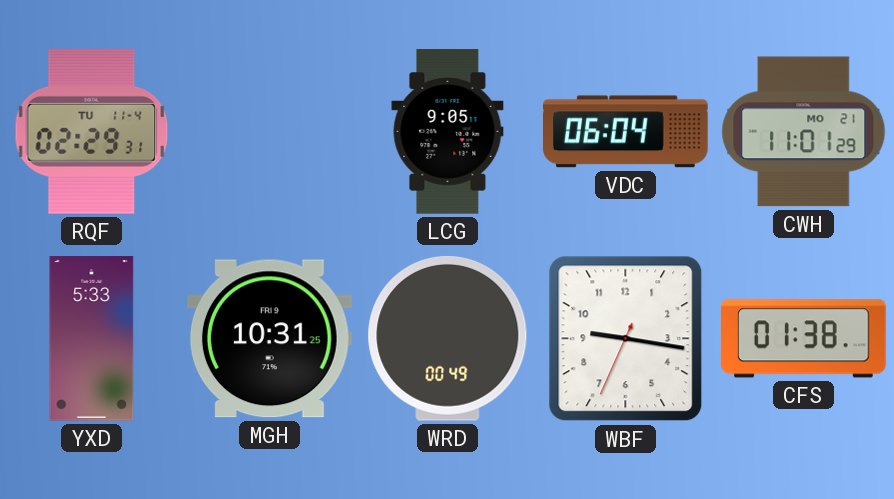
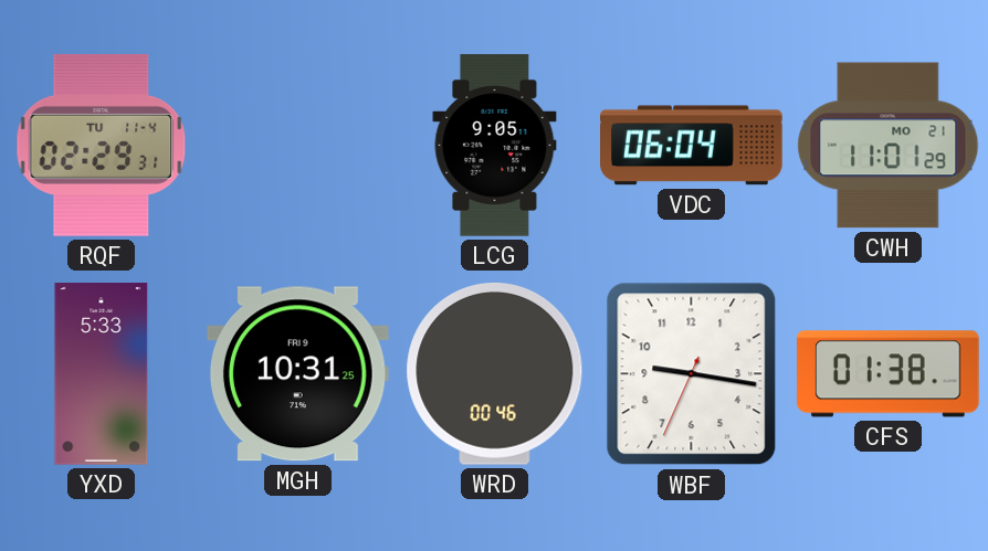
WRD: 00:49 -> 00:46 (495, 373)
